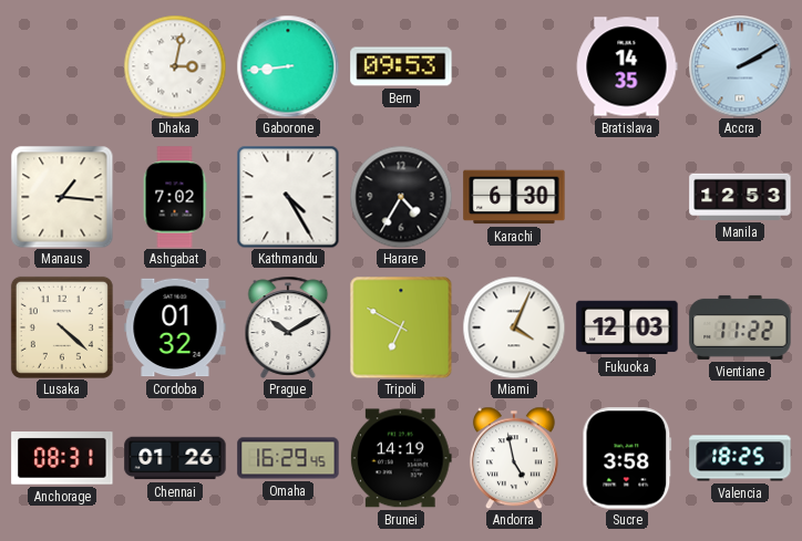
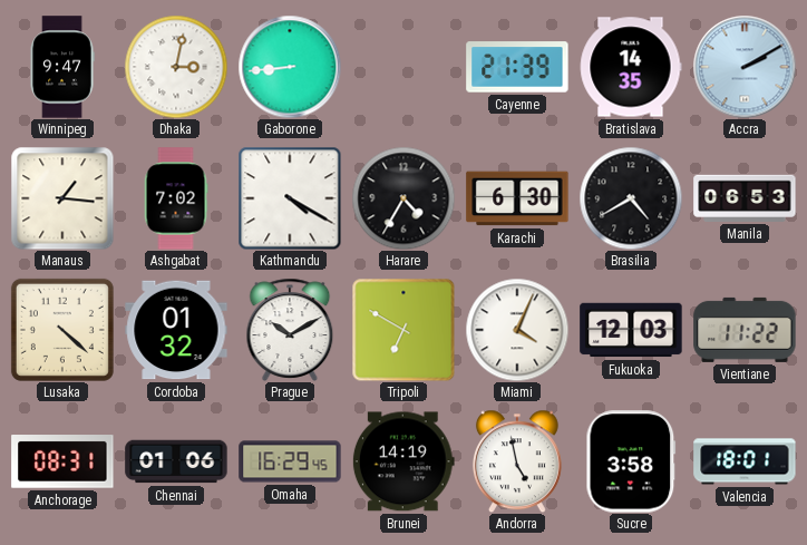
Winnipeg: none -> 9:47 (62, 67)
Bern: 09:53 -> none (401, 66)
Cayenne: none -> 21:39 (517, 67)
Kathmandu: 4:25 -> 4:20 (290, 198)
Brasilia: none -> 4:40 (631, 198)
Manila: 12:53 -> 06:53 (745, 198)
Chennai: 01:26 -> 01:06 (176, 461)
Valencia: 18:25 -> 18:01 (745, 461)
